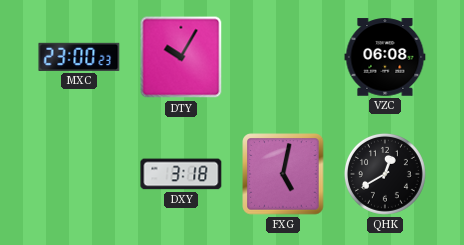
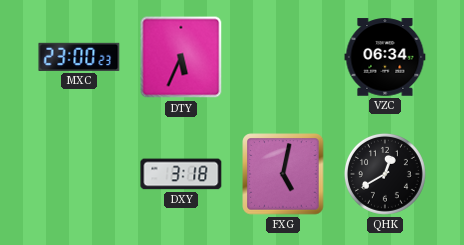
DTY: 10:05 -> 5:34 (181, 57)
VZC: 06:08 -> 06:34 (385, 57)
